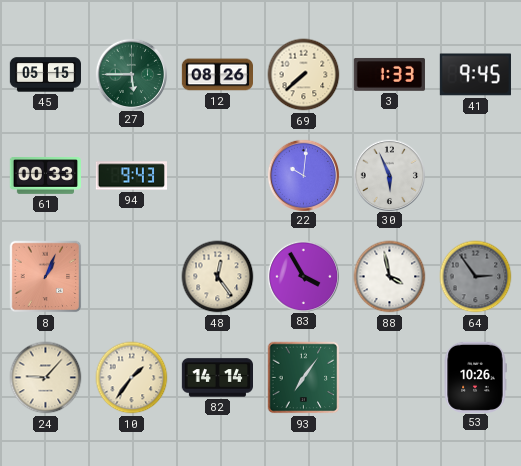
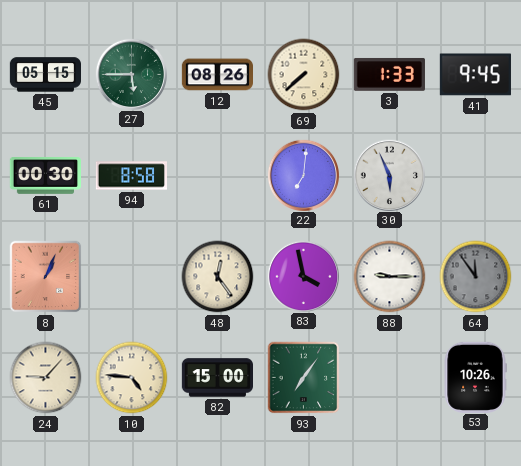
61: 00:33 -> 00:30 (45, 176)
94: 9:43 -> 8:58 (131, 176)
22: 10:01 -> 7:01 (303, 175)
83: 3:55 -> 3:58 (303, 276)
88: 3:58 -> 9:15 (390, 277)
64: 2:54 -> 11:54 (476, 277)
10: 1:36 -> 4:46 (132, 378)
82: 14:14 -> 15:00 (217, 378)
